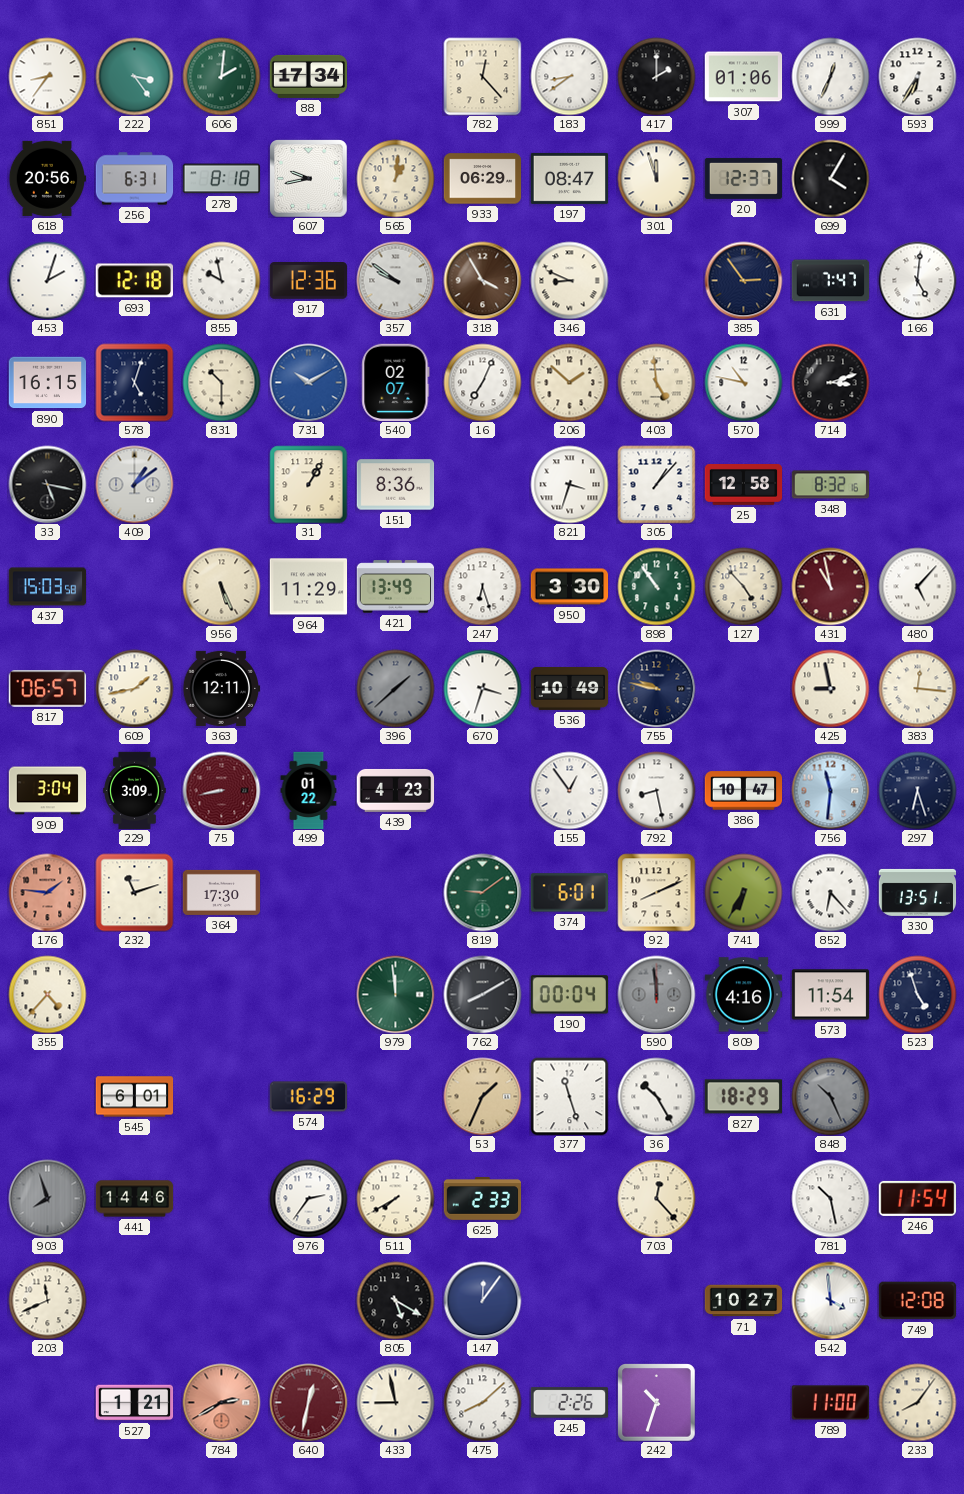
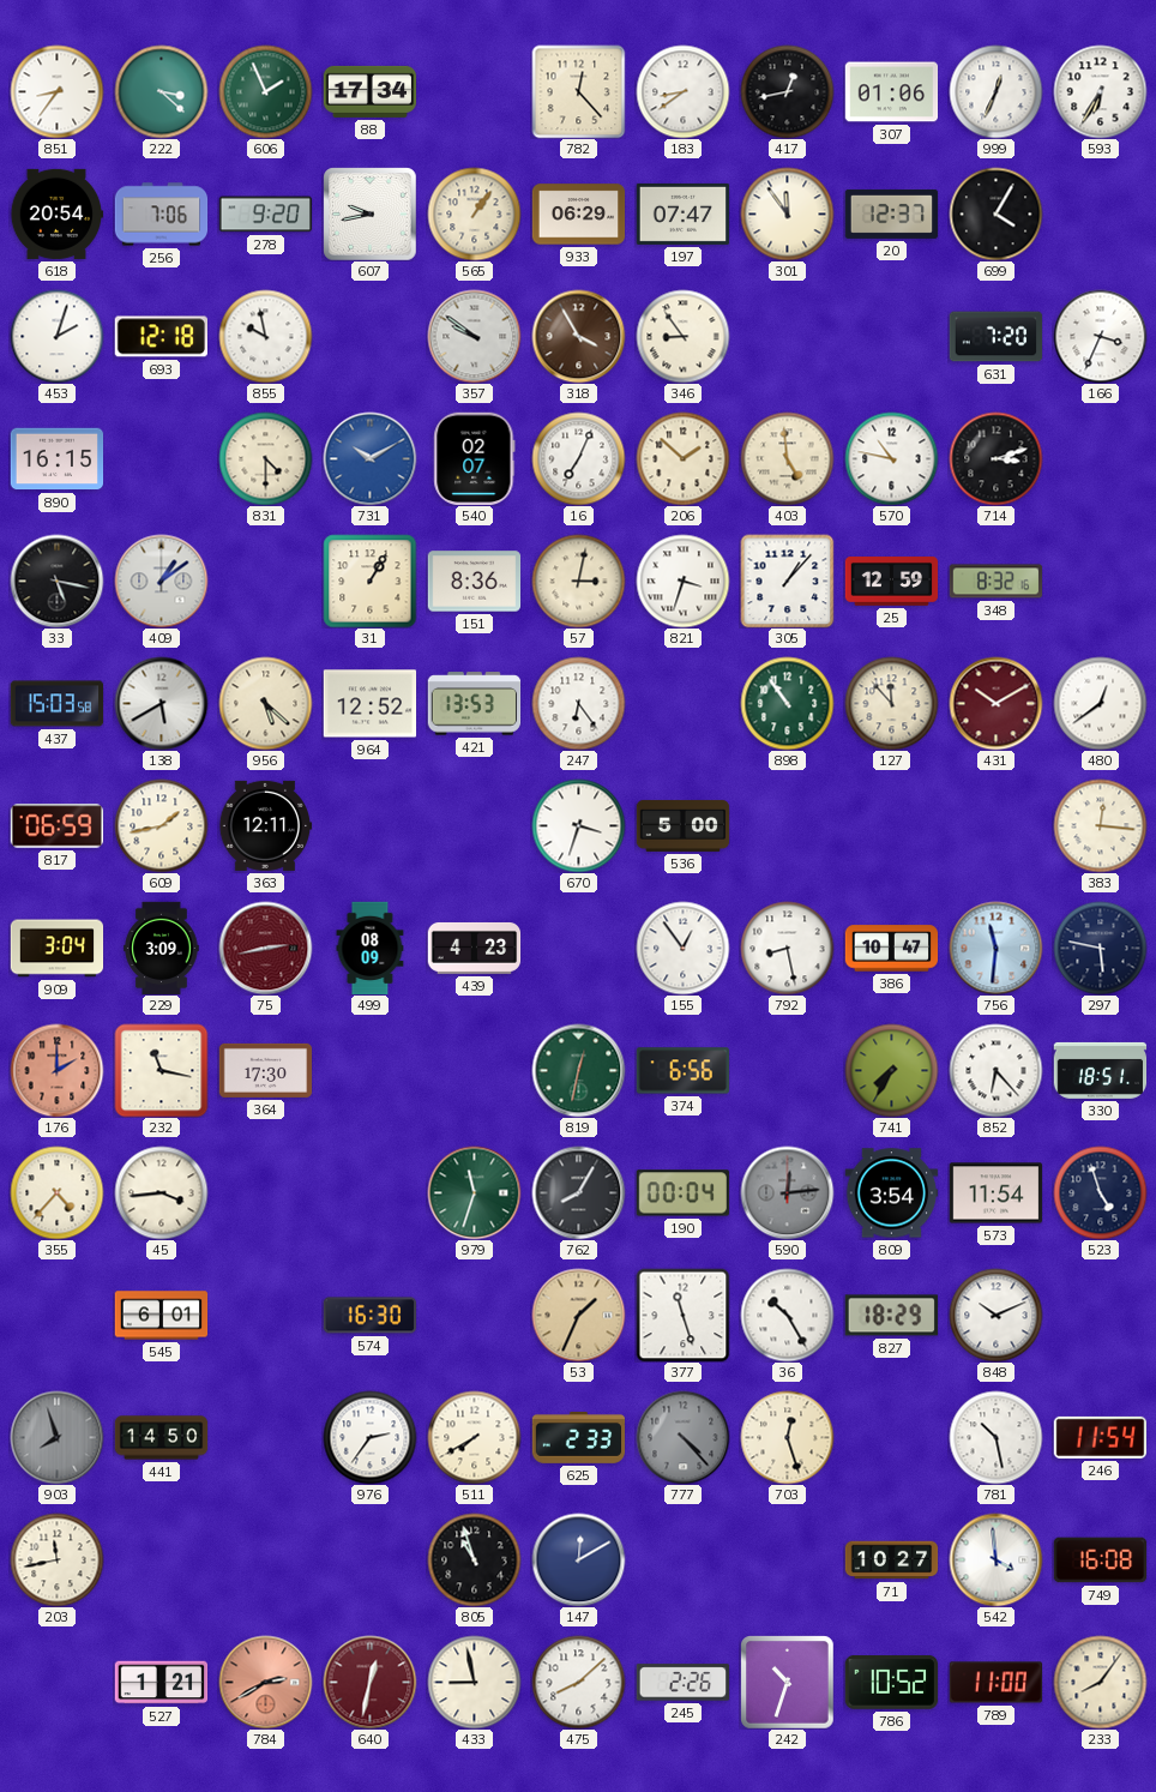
222: 3:24 -> 3:22 (161, 91)
606: 2:01 -> 1:56 (265, 91)
417: 2:00 -> 12:43 (787, 91)
618: 20:56 -> 20:54 (56, 214)
256: 6:31 -> 7:06 (161, 215)
278: 8:18 -> 9:20 (265, 215)
565: 1:01 -> 1:06 (474, 214)
197: 08:47 -> 07:47 (682, 214)
301: 11:57 -> 11:54 (787, 214)
917: 12:36 -> none (308, 281)
346: 8:49 -> 8:54 (682, 336)
385: 2:54 -> none (743, 280)
631: 7:47 -> 7:20 (995, 337)
166: 5:01 -> 3:34 (1100, 336)
578: 5:03 -> none (134, 382)
831: 10:30 -> 4:30 (265, 458)
57: none -> 3:02 (578, 581)
25: 12:58 -> 12:59 (891, 582)
138: none -> 5:40 (161, 703)
956: 5:26 -> 5:22 (265, 703)
964: 11:29 -> 12:52 (369, 704)
421: 13:49 -> 13:53 (474, 704)
247: 6:27 -> 6:24 (578, 703)
950: 3:30 -> none (569, 587)
127: 4:53 -> 11:53 (891, 703)
431: 10:58 -> 10:10 (995, 703)
480: 5:07 -> 12:39 (1100, 703)
817: 06:57 -> 06:59 (56, 826)
396: 1:38 -> none (395, 688)
536: 10:49 -> 5:00 (682, 825)
755: 9:47 -> none (656, 688)
425: 8:58 -> none (830, 688)
75: 8:43 -> 2:43 (265, 948)
499: 01:22 -> 08:09 (371, 948)
297: 6:27 -> 5:47 (1100, 948)
176: 1:46 -> 2:00 (56, 1070)
232: 11:12 -> 11:17 (161, 1070)
819: 9:09 -> 12:32 (578, 1070)
374: 6:01 -> 6:56 (682, 1071)
92: 8:11 -> none (656, 892)
741: 6:35 -> 7:35 (891, 1070)
330: 13:51 -> 18:51 (1100, 1070)
45: none -> 3:44 (161, 1192)
979: 11:59 -> 11:33 (474, 1192)
762: 8:10 -> 8:05 (578, 1192)
590: 11:59 -> 12:14 (787, 1192)
809: 4:16 -> 3:54 (891, 1193)
574: 16:29 -> 16:30 (369, 1316)
848: 10:26 -> 10:11 (995, 1315)
848 dial: grey -> white (995, 1315)
441: 14:46 -> 14:50 (161, 1438)
777: none -> 4:23 (682, 1437)
703: 12:23 -> 12:27 (787, 1437)
203: 11:41 -> 11:43 (56, 1559)
805: 5:20 -> 10:57 (474, 1559)
147: 12:06 -> 12:10 (578, 1559)
749: 12:08 -> 16:08 (1100, 1561)
786: none -> 10:52 (891, 1683)
